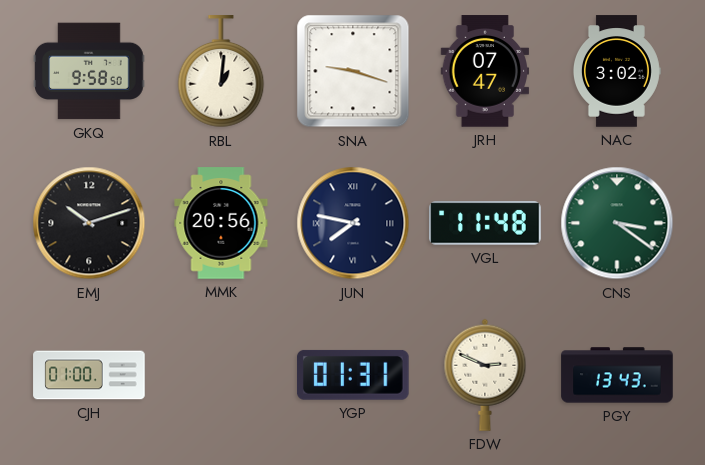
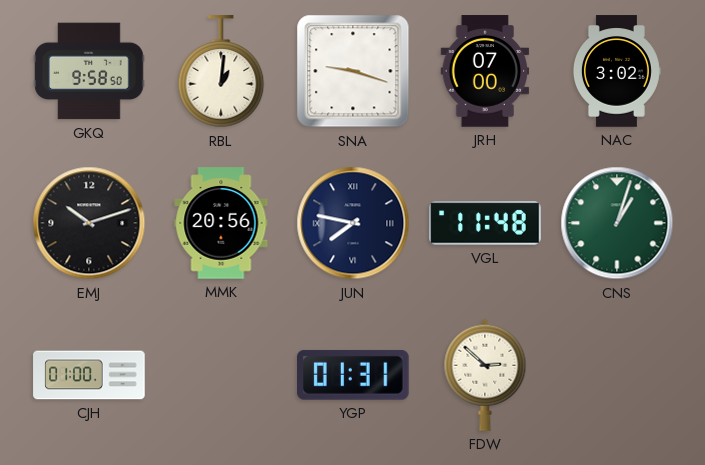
JRH: 07:47 -> 07:00 (485, 71)
CNS: 3:21 -> 1:03 (617, 223)
FDW: 2:49 -> 2:52 (485, 375)
PGY: 13:43 -> none (617, 375)
